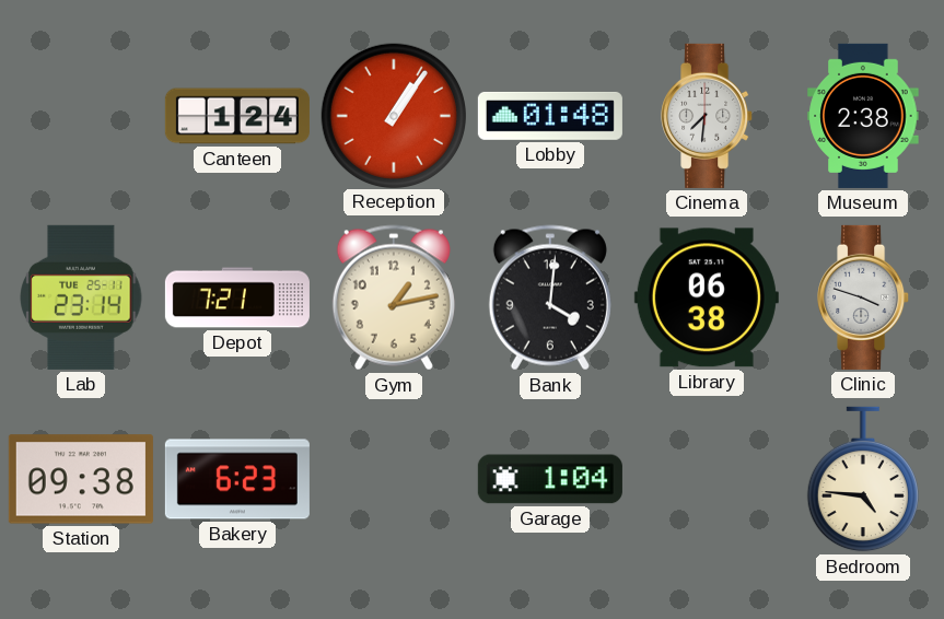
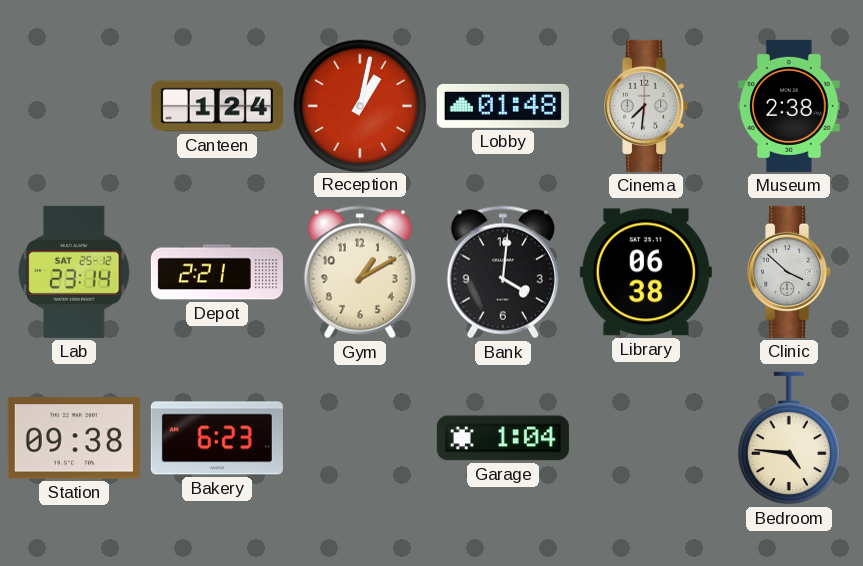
Reception: 1:06 -> 1:02 (359, 105)
Lab date: TUE 25-11 -> SAT 25-12 (74, 272)
Depot: 7:21 -> 2:21 (217, 272)
Gym: 1:13 -> 1:10 (360, 272)
Clinic: 3:48 -> 3:52 (790, 272)
